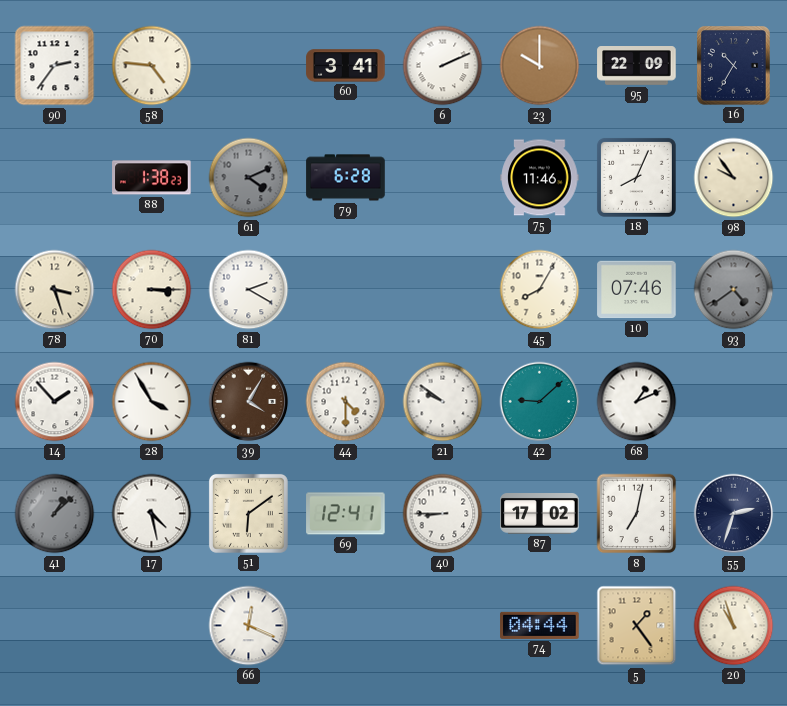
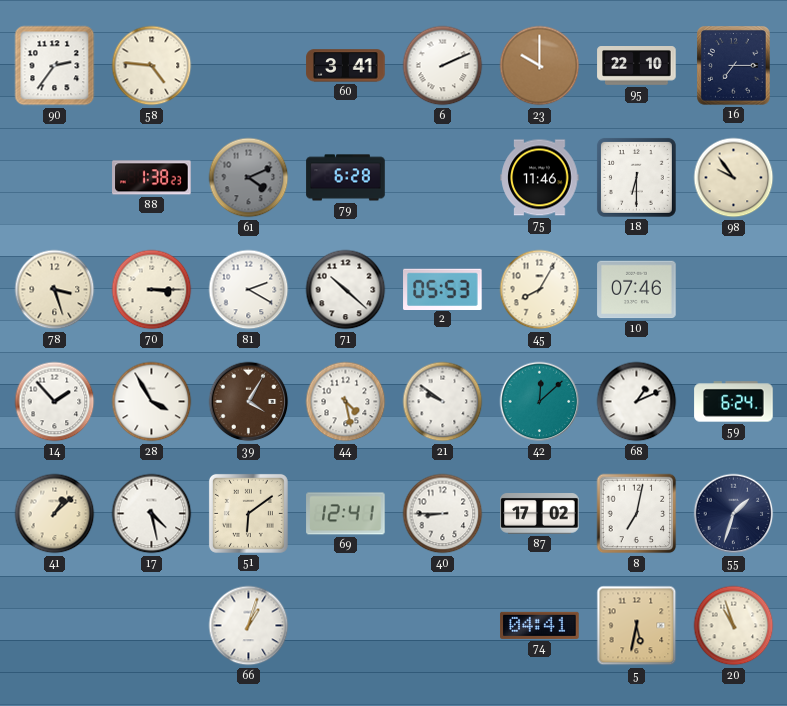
95: 22:09 -> 22:10 (637, 66)
16: 10:35 -> 7:15 (734, 66)
18: 8:04 -> 6:30 (636, 177)
71: none -> 10:22 (346, 290)
2: none -> 05:53 (443, 289)
93: 4:39 -> none (734, 290)
44: 4:30 -> 4:28 (346, 402)
42: 9:08 -> 12:08 (540, 402)
59: none -> 6:24 (734, 402)
41 dial: grey -> cream (55, 514)
55: 2:33 -> 1:33 (734, 514)
66: 12:19 -> 1:03 (249, 626)
74: 04:44 -> 04:41 (540, 625)
5: 1:24 -> 5:32 (637, 626)
